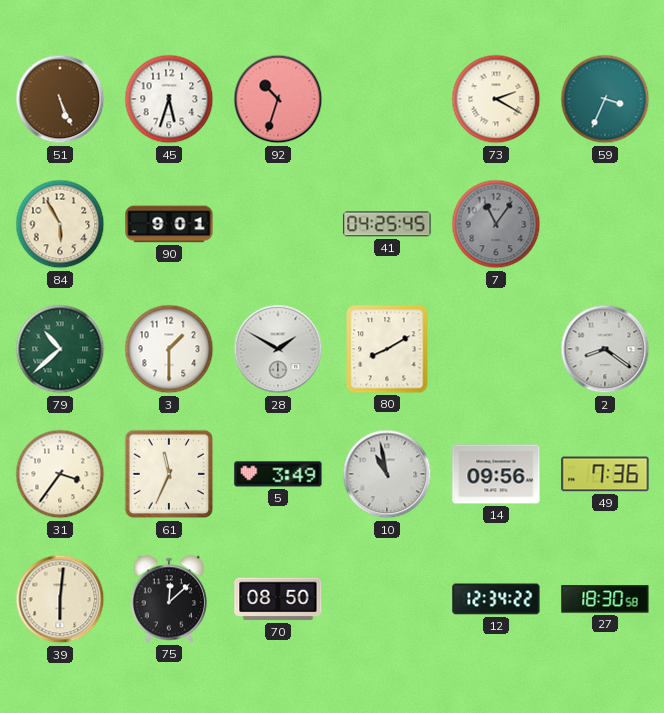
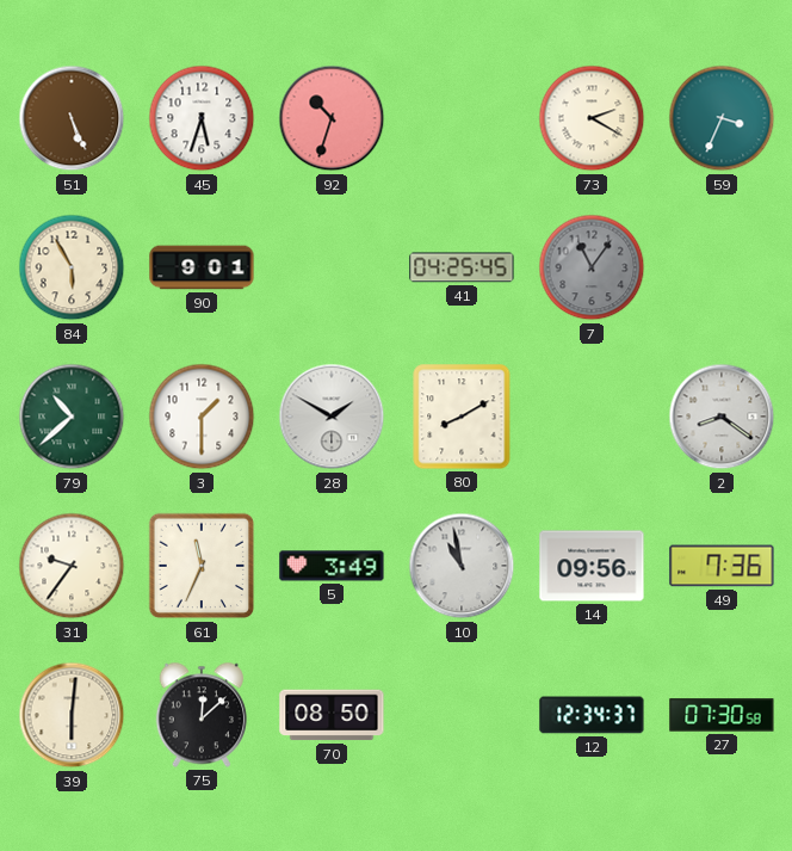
31: 3:36 -> 9:36 (72, 566)
12: 12:34:22 -> 12:34:37 (592, 715)
27: 18:30 -> 07:30 (722, 715)
